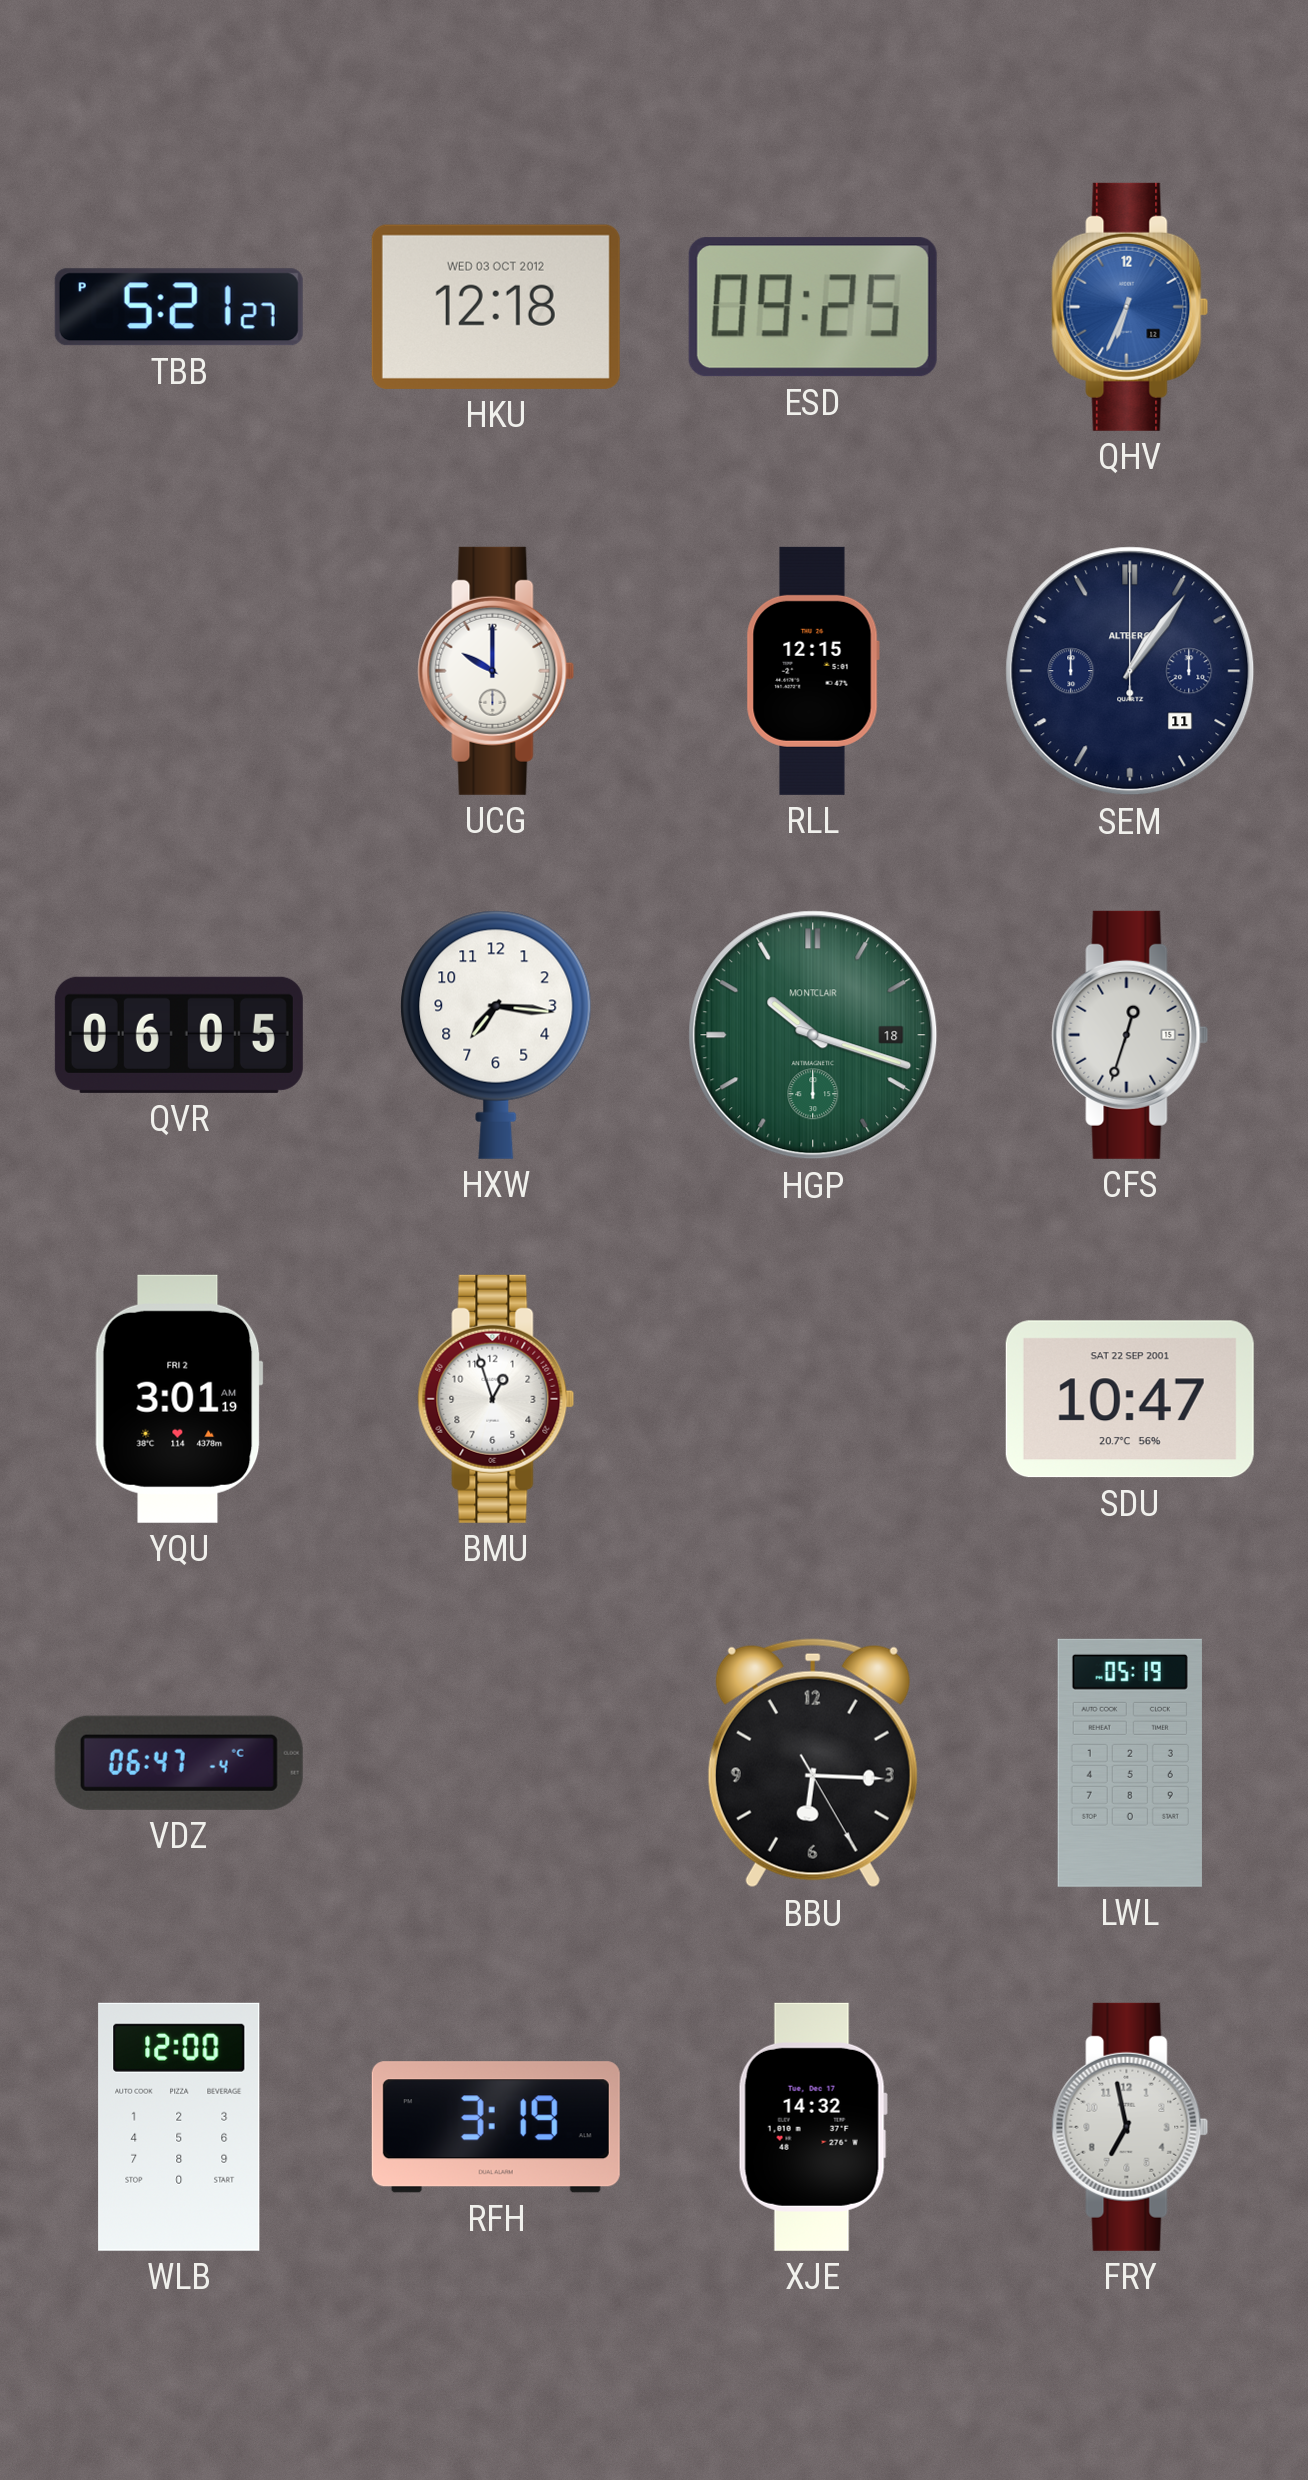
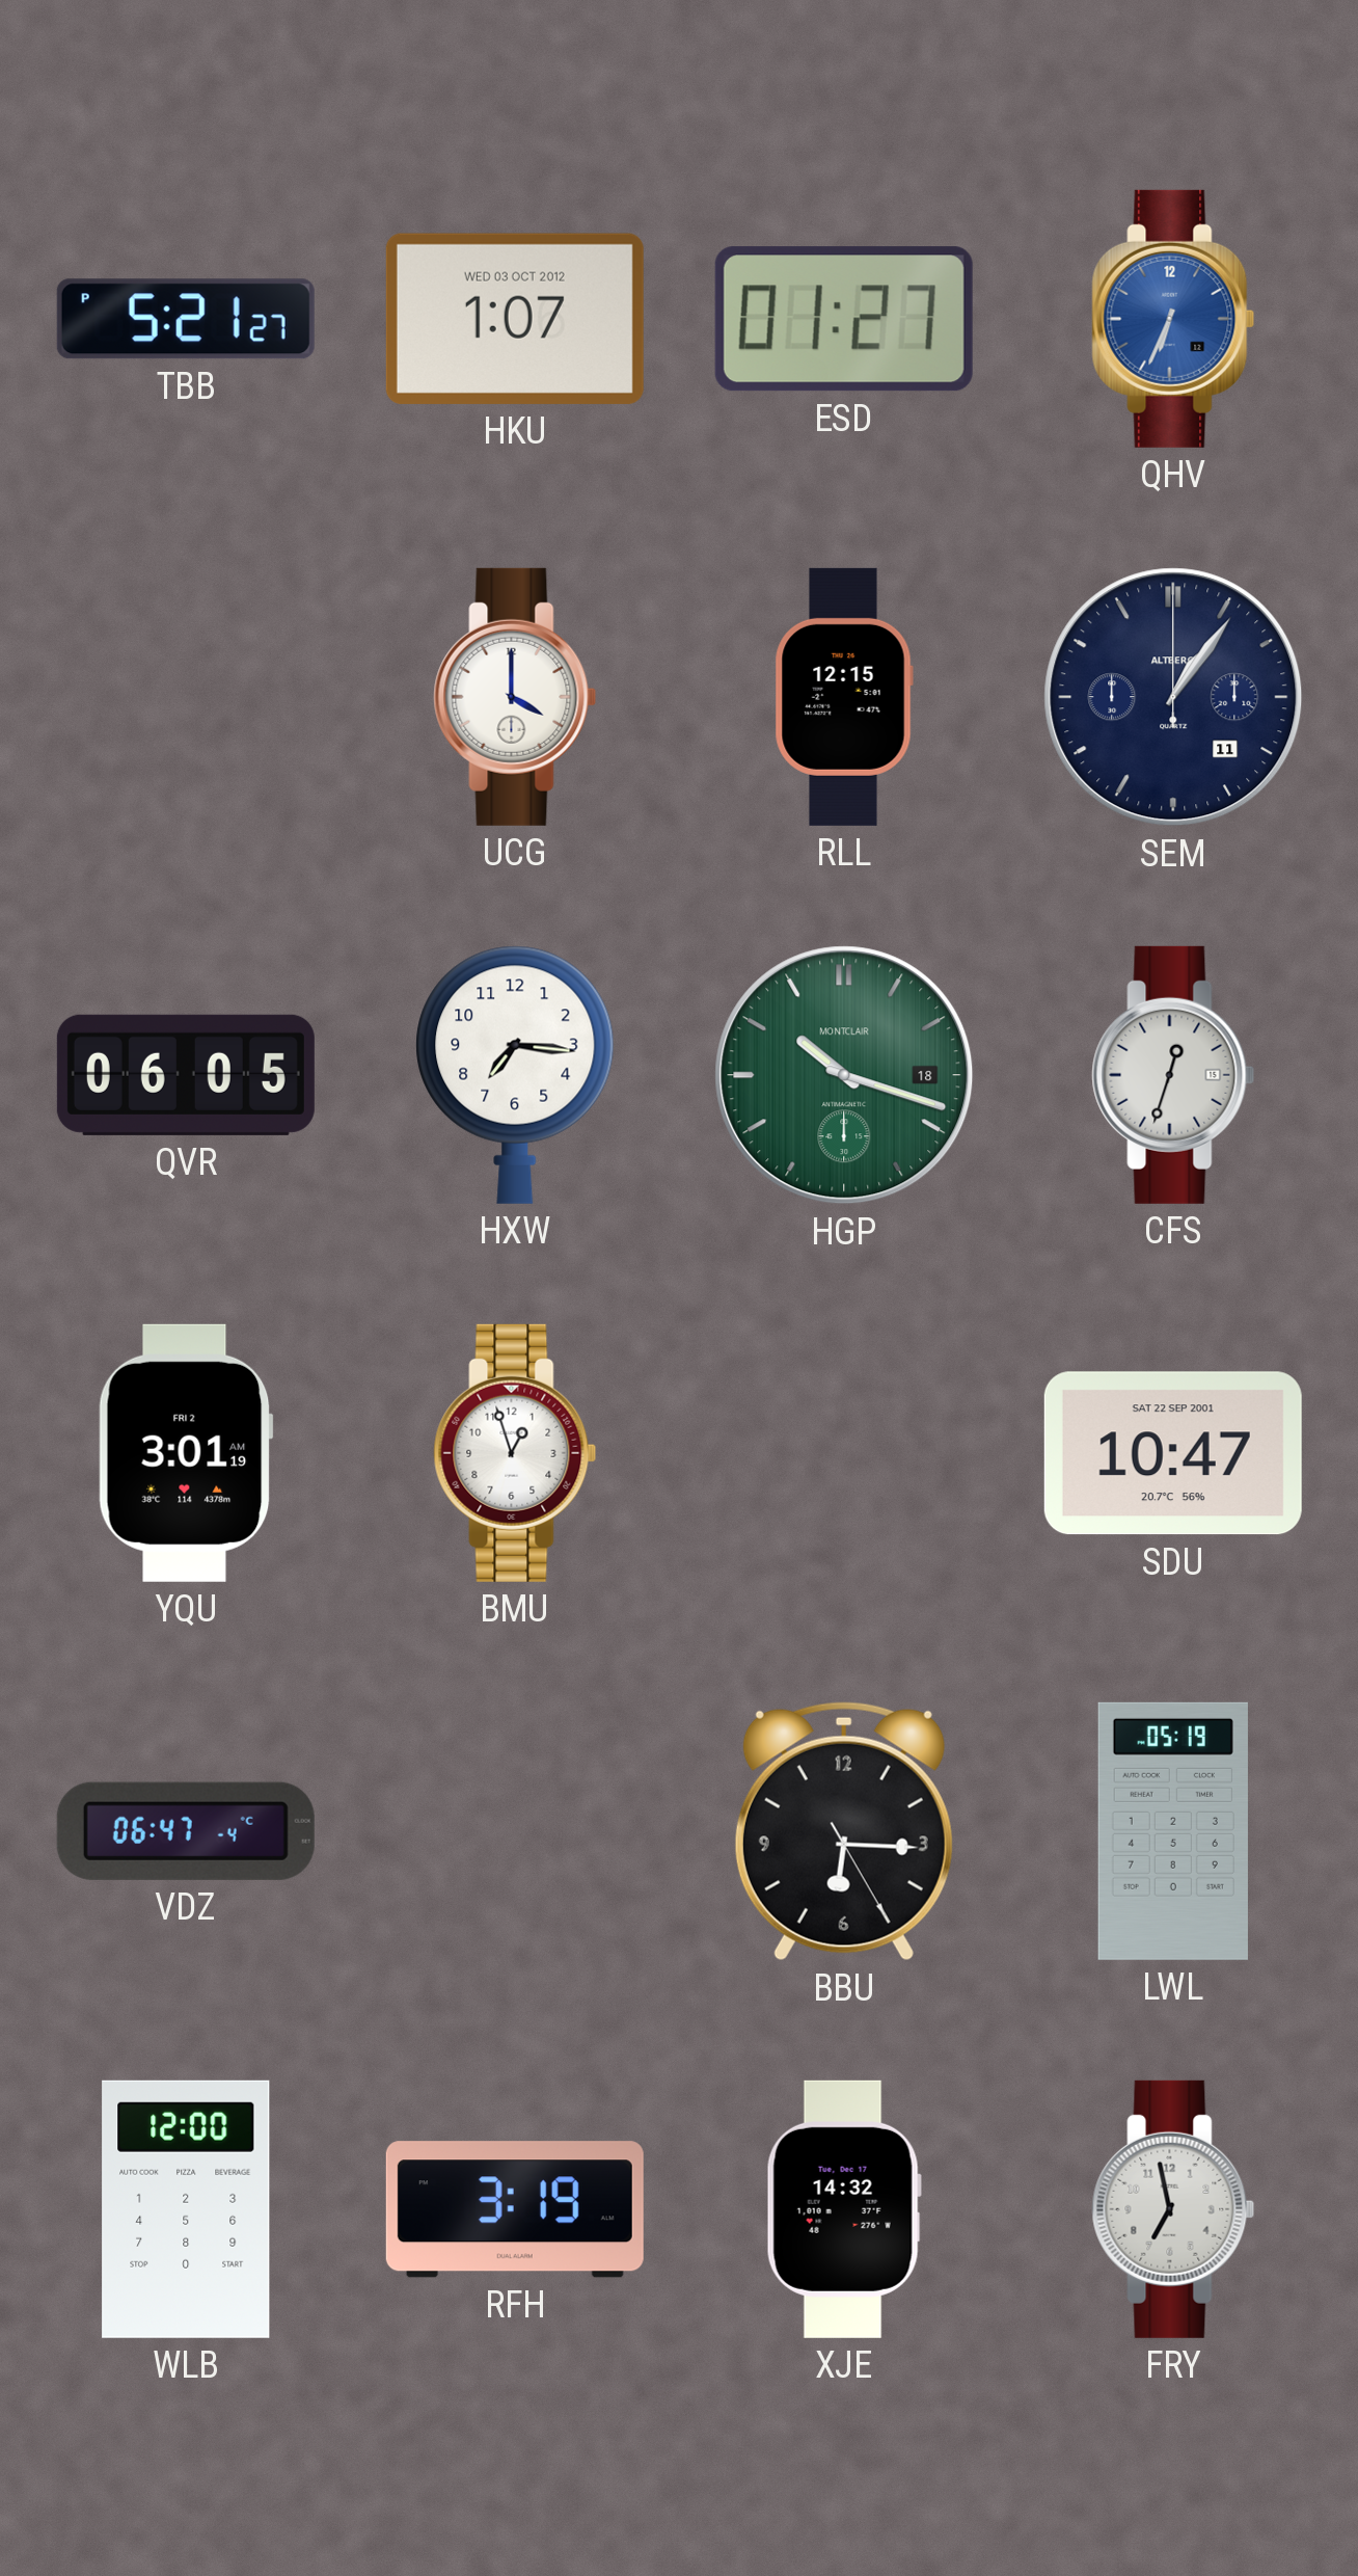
HKU: 12:18 -> 1:07 (515, 319)
ESD: 09:25 -> 01:27 (844, 319)
UCG: 10:00 -> 4:00 (515, 697)
